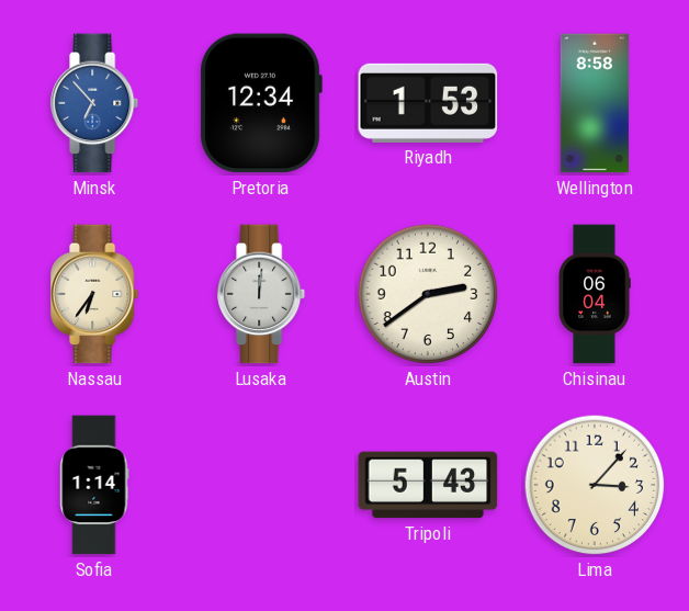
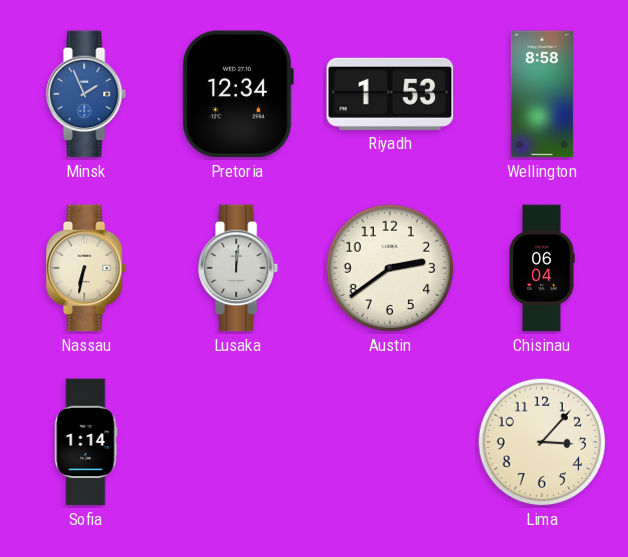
Minsk: 6:53 -> 1:56 (87, 94)
Nassau: 6:36 -> 6:32 (87, 268)
Tripoli: 5:43 -> none (428, 485)
